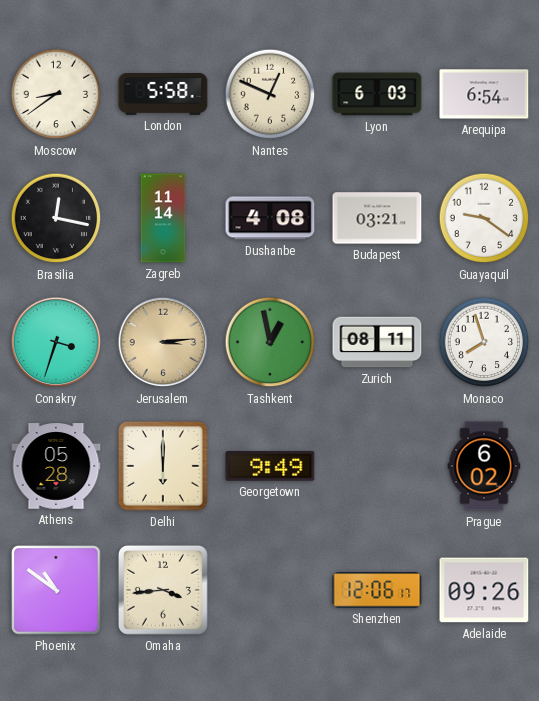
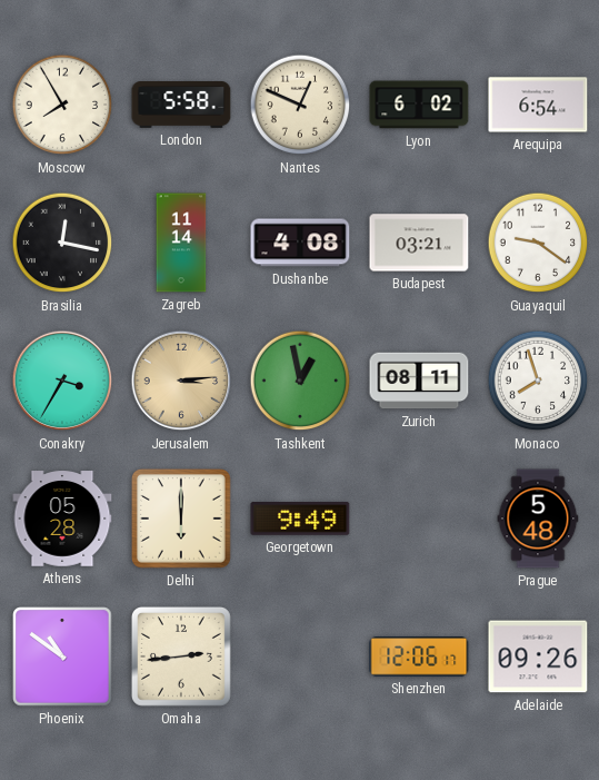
Moscow: 8:39 -> 7:55 (62, 105)
Lyon: 6:03 -> 6:02 (419, 105)
Conakry: 3:33 -> 3:35 (62, 381)
Prague: 6:02 -> 5:48 (538, 519)
Omaha: 3:44 -> 2:44 (181, 656)
